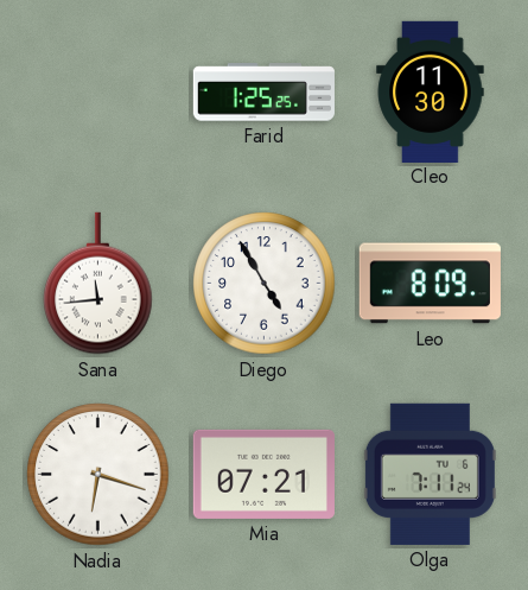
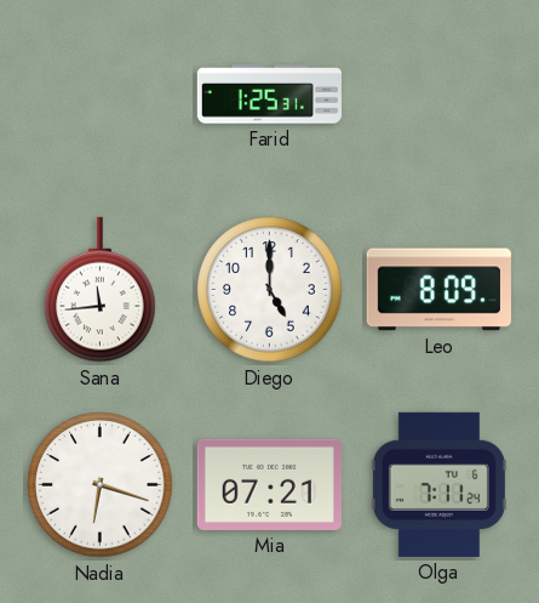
Farid: 1:25:25 -> 1:25:31 (269, 95)
Cleo: 11:30 -> none (431, 91)
Diego: 4:55 -> 5:00 (270, 290)
